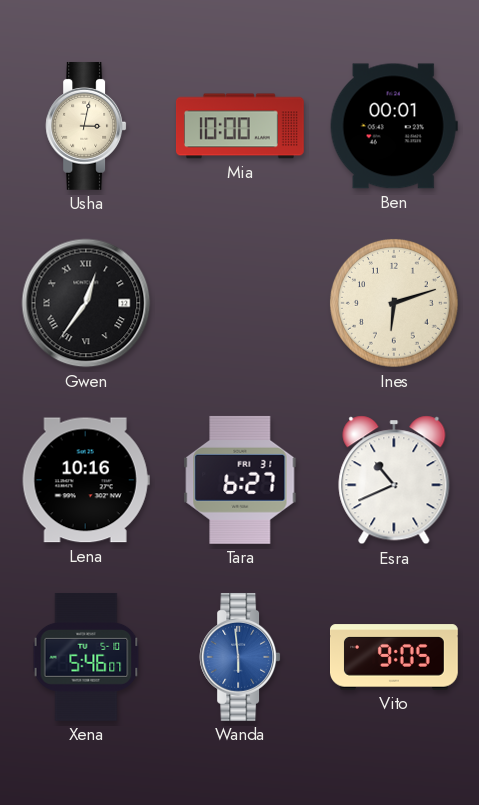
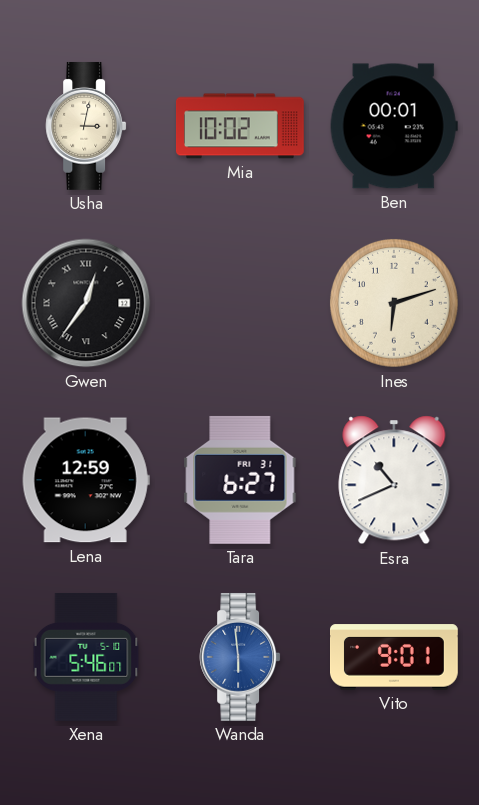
Mia: 10:00 -> 10:02 (240, 126)
Lena: 10:16 -> 12:59 (86, 480)
Vito: 9:05 -> 9:01 (395, 657)
